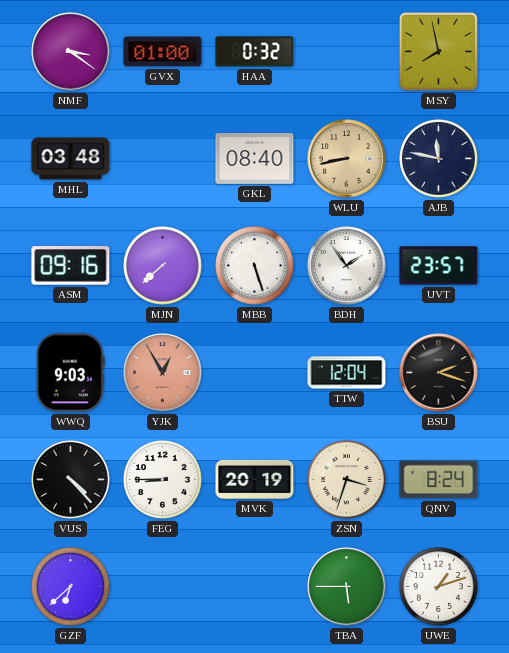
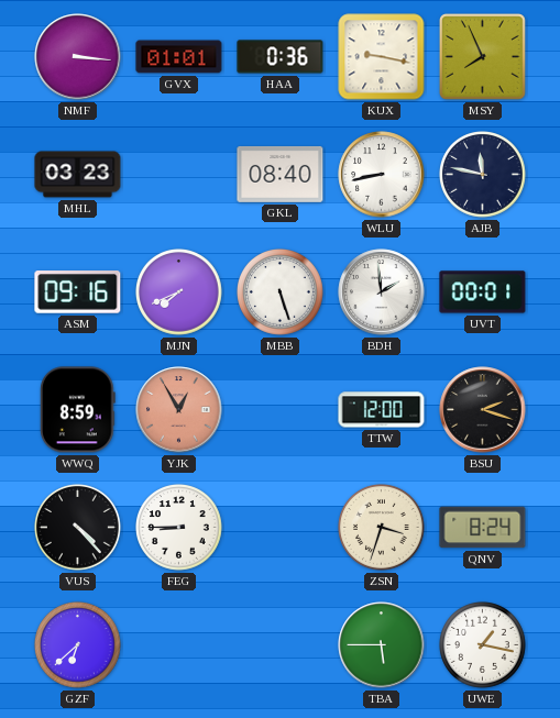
NMF: 3:21 -> 3:16 (78, 57)
GVX: 01:00 -> 01:01 (179, 57)
HAA: 0:32 -> 0:36 (281, 57)
KUX: none -> 9:17 (382, 57)
MSY: 7:58 -> 7:56 (483, 57)
MHL: 03:48 -> 03:23 (78, 175)
WLU dial: champagne -> white (382, 175)
MJN: 7:38 -> 7:41 (179, 292)
BDH: 1:54 -> 1:59 (382, 292)
UVT: 23:57 -> 00:01 (483, 292)
WWQ: 9:03 -> 8:59 (77, 410)
TTW: 12:04 -> 12:00 (382, 410)
MVK: 20:19 -> none (255, 479)
UWE: 1:12 -> 1:17 (483, 645)
